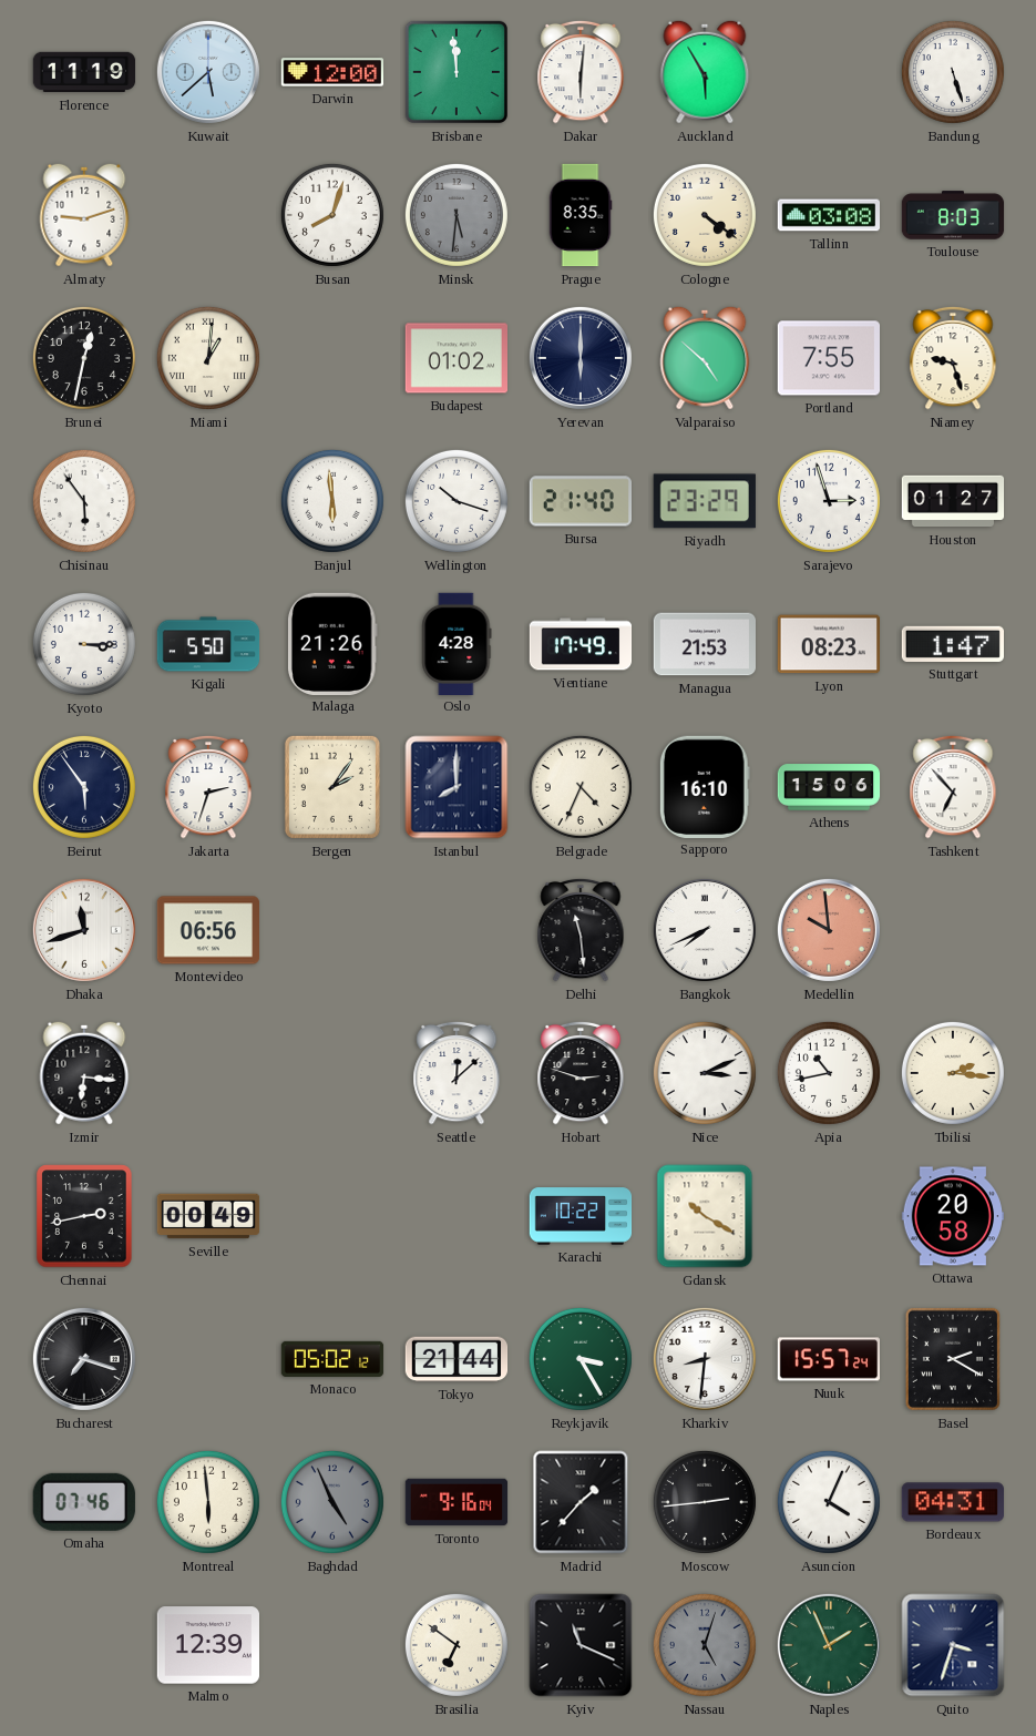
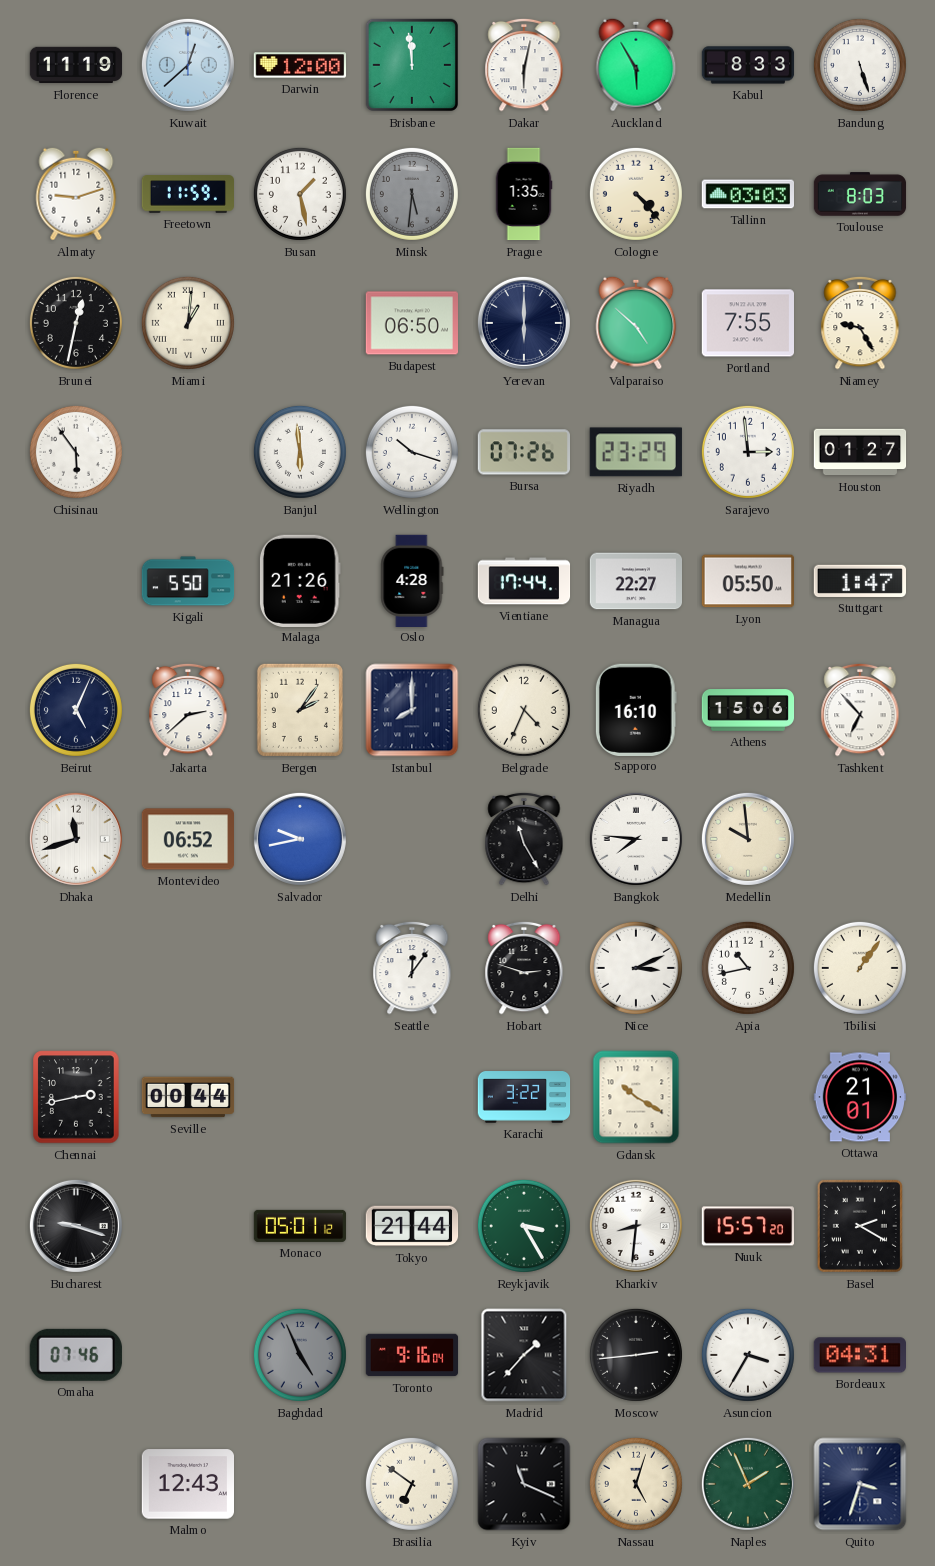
Kuwait: 5:38 -> 12:38 (188, 65)
Dakar: 6:01 -> 6:02 (524, 65)
Kabul: none -> 8:33 (748, 65)
Freetown: none -> 11:59 (187, 194)
Busan: 8:03 -> 1:28 (300, 194)
Prague: 8:35 -> 1:35 (524, 194)
Cologne: 4:21 -> 4:23 (636, 194)
Tallinn: 03:08 -> 03:03 (748, 194)
Budapest: 01:02 -> 06:50 (411, 323)
Niamey: 9:27 -> 9:25 (860, 323)
Bursa: 21:40 -> 07:26 (523, 452)
Sarajevo: 2:57 -> 2:59 (748, 452)
Kyoto: 3:15 -> none (84, 644)
Vientiane: 17:49 -> 17:44 (524, 581)
Managua: 21:53 -> 22:27 (635, 581)
Lyon: 08:23 -> 05:50 (747, 581)
Beirut: 5:54 -> 5:04 (76, 710)
Jakarta: 2:33 -> 2:38 (188, 710)
Montevideo: 06:56 -> 06:52 (187, 839)
Salvador: none -> 9:43 (300, 839)
Delhi: 11:29 -> 11:25 (524, 839)
Bangkok: 7:41 -> 7:46 (636, 839)
Medellin dial: salmon -> cream (748, 839)
Izmir: 6:16 -> none (84, 1073)
Seattle: 12:08 -> 12:06 (412, 968)
Tbilisi: 2:16 -> 1:06 (860, 968)
Seville: 00:49 -> 00:44 (188, 1097)
Karachi: 10:22 -> 3:22 (524, 1097)
Ottawa: 20:58 -> 21:01 (859, 1097)
Bucharest: 7:18 -> 9:18 (76, 1226)
Monaco: 05:02 -> 05:01 (300, 1226)
Nuuk: 15:57:24 -> 15:57:20 (747, 1226)
Montreal: 5:59 -> none (208, 1502)
Asuncion: 4:04 -> 3:35 (748, 1355)
Malmo: 12:39 -> 12:43 (187, 1484)
Nassau dial: grey -> cream (636, 1484)
